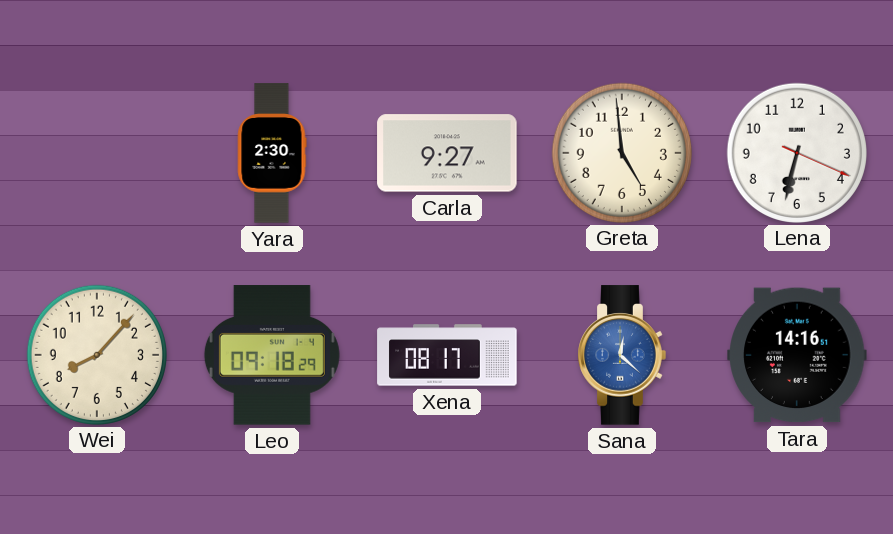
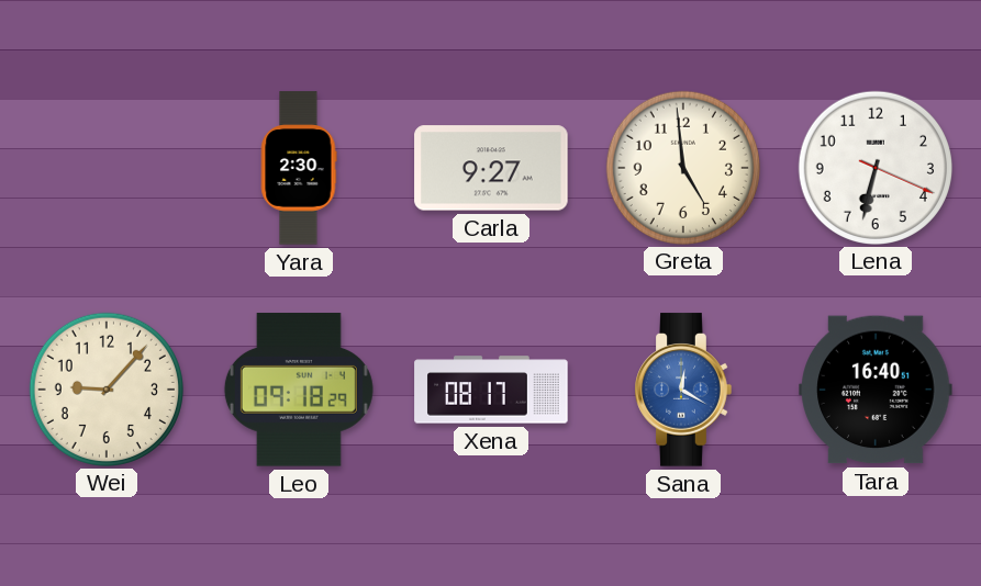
Wei: 8:07 -> 9:07 (105, 388)
Sana: 12:22 -> 12:20 (683, 390)
Tara: 14:16 -> 16:40 (876, 390)
